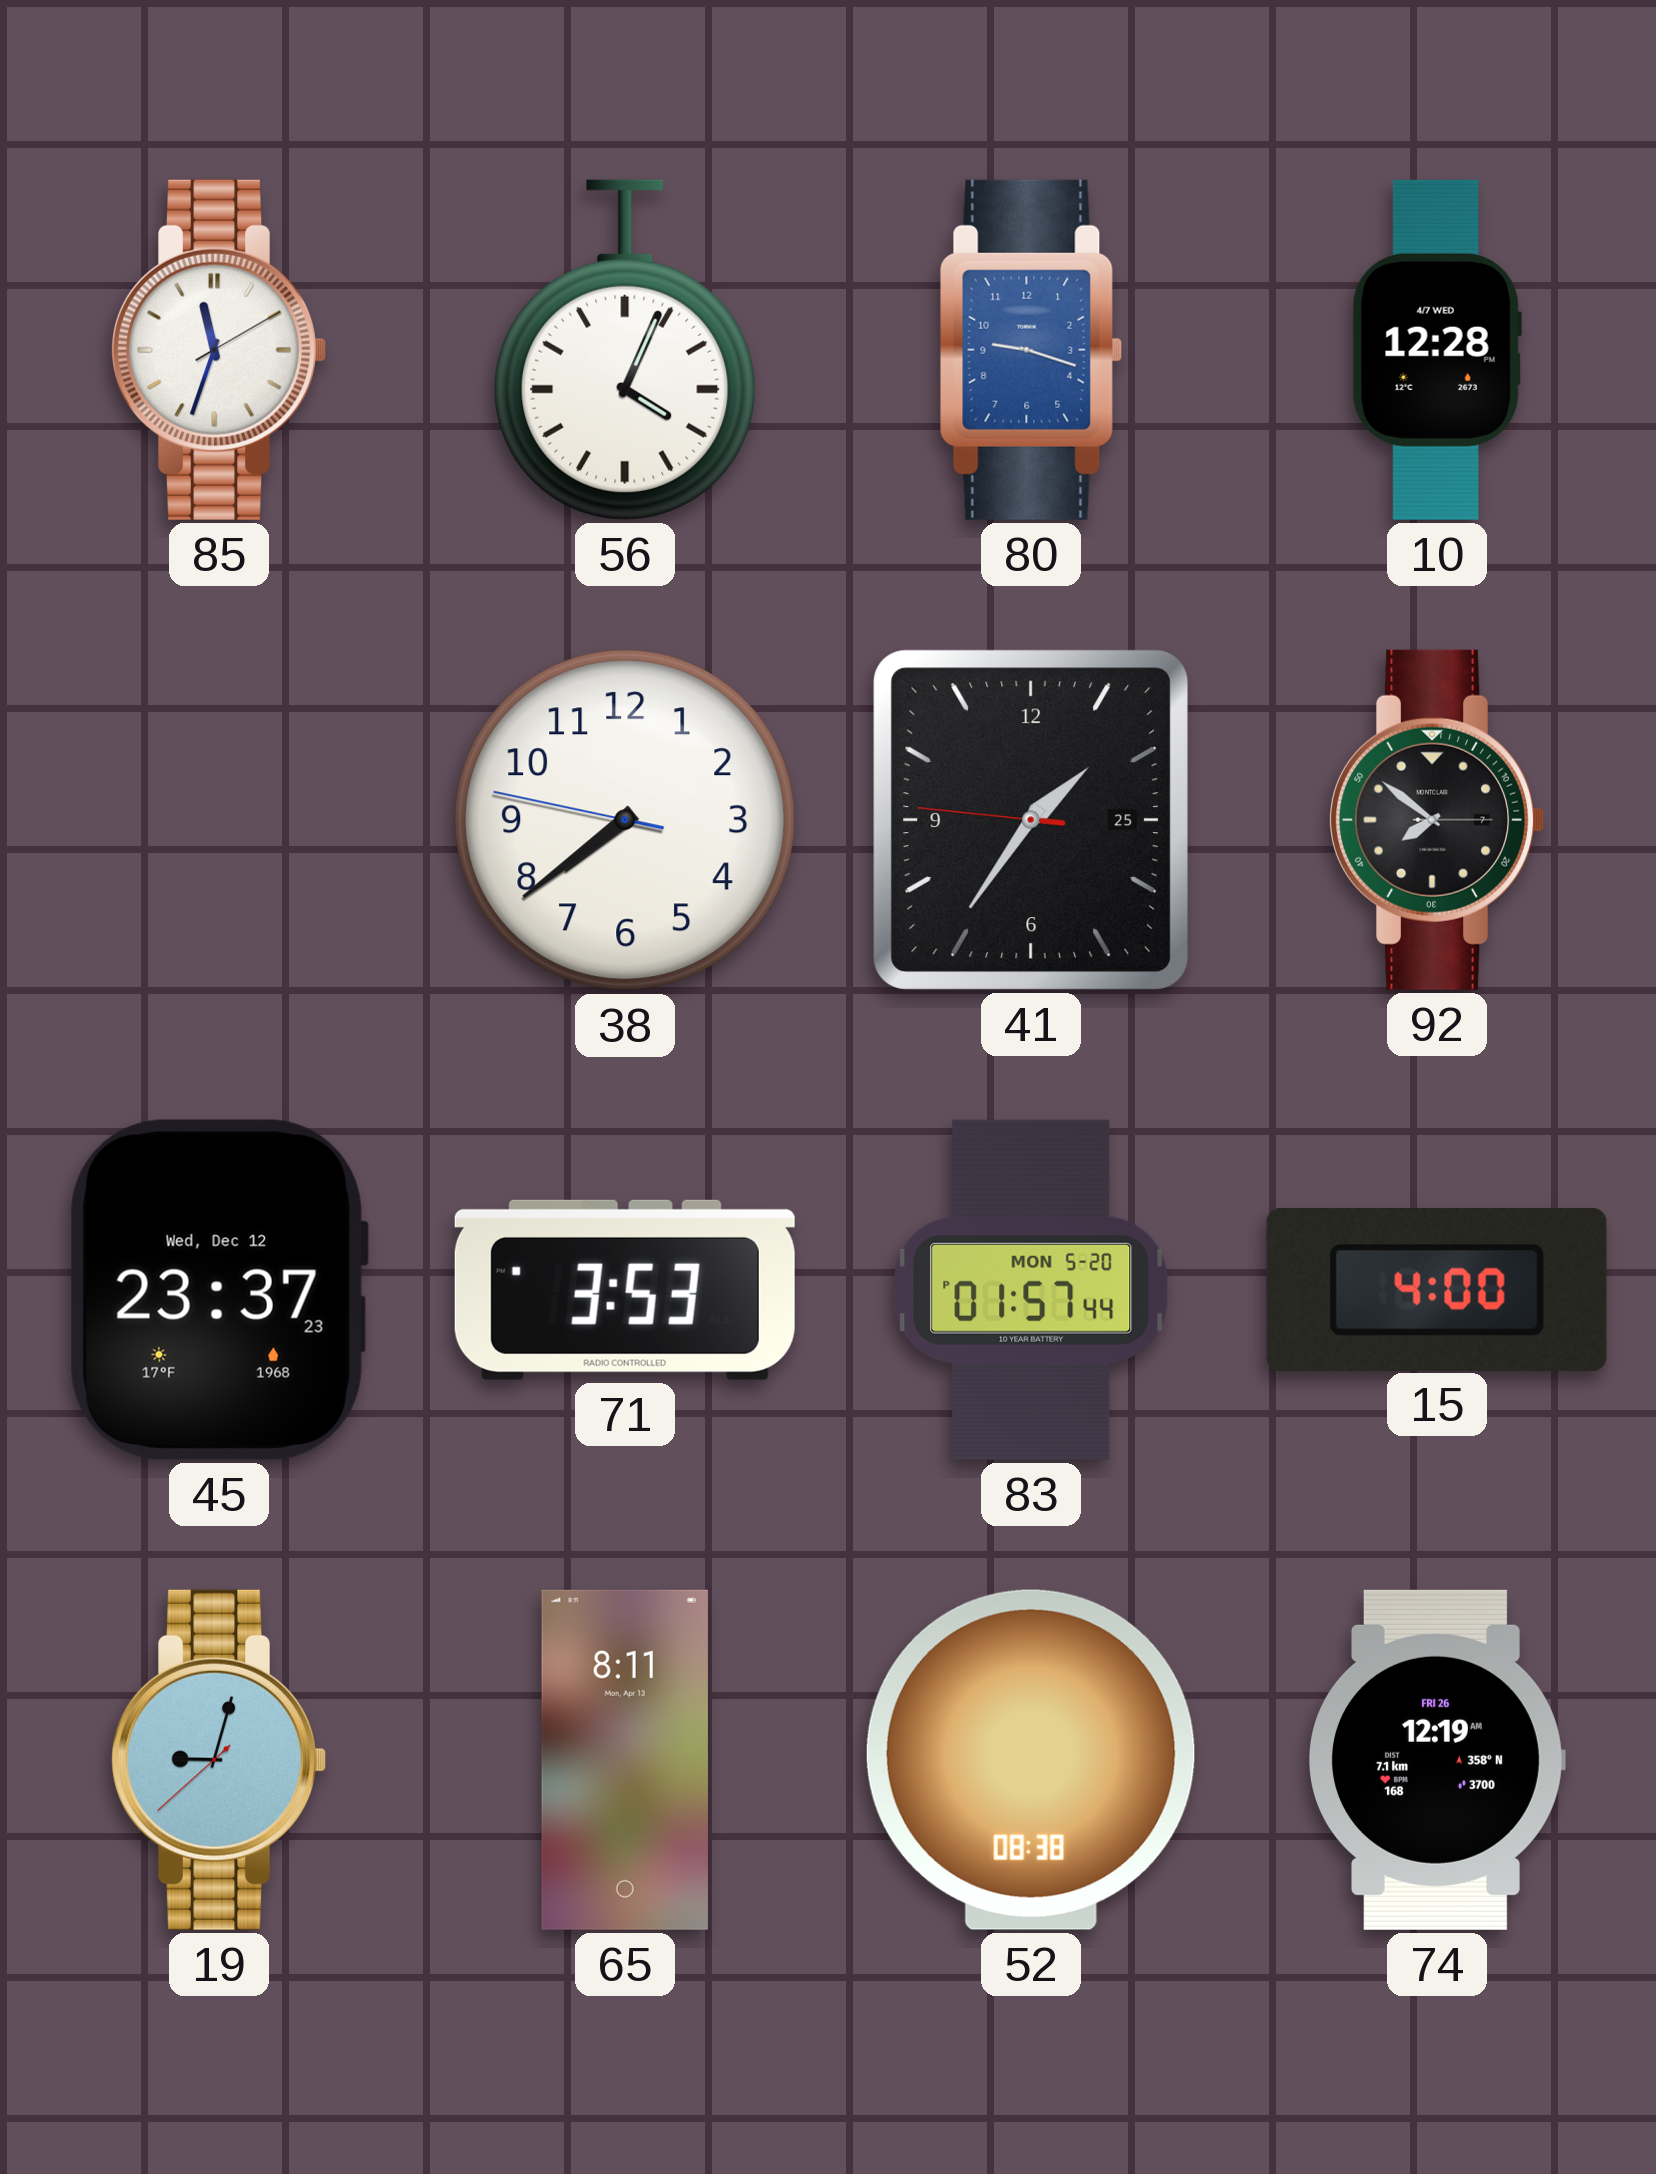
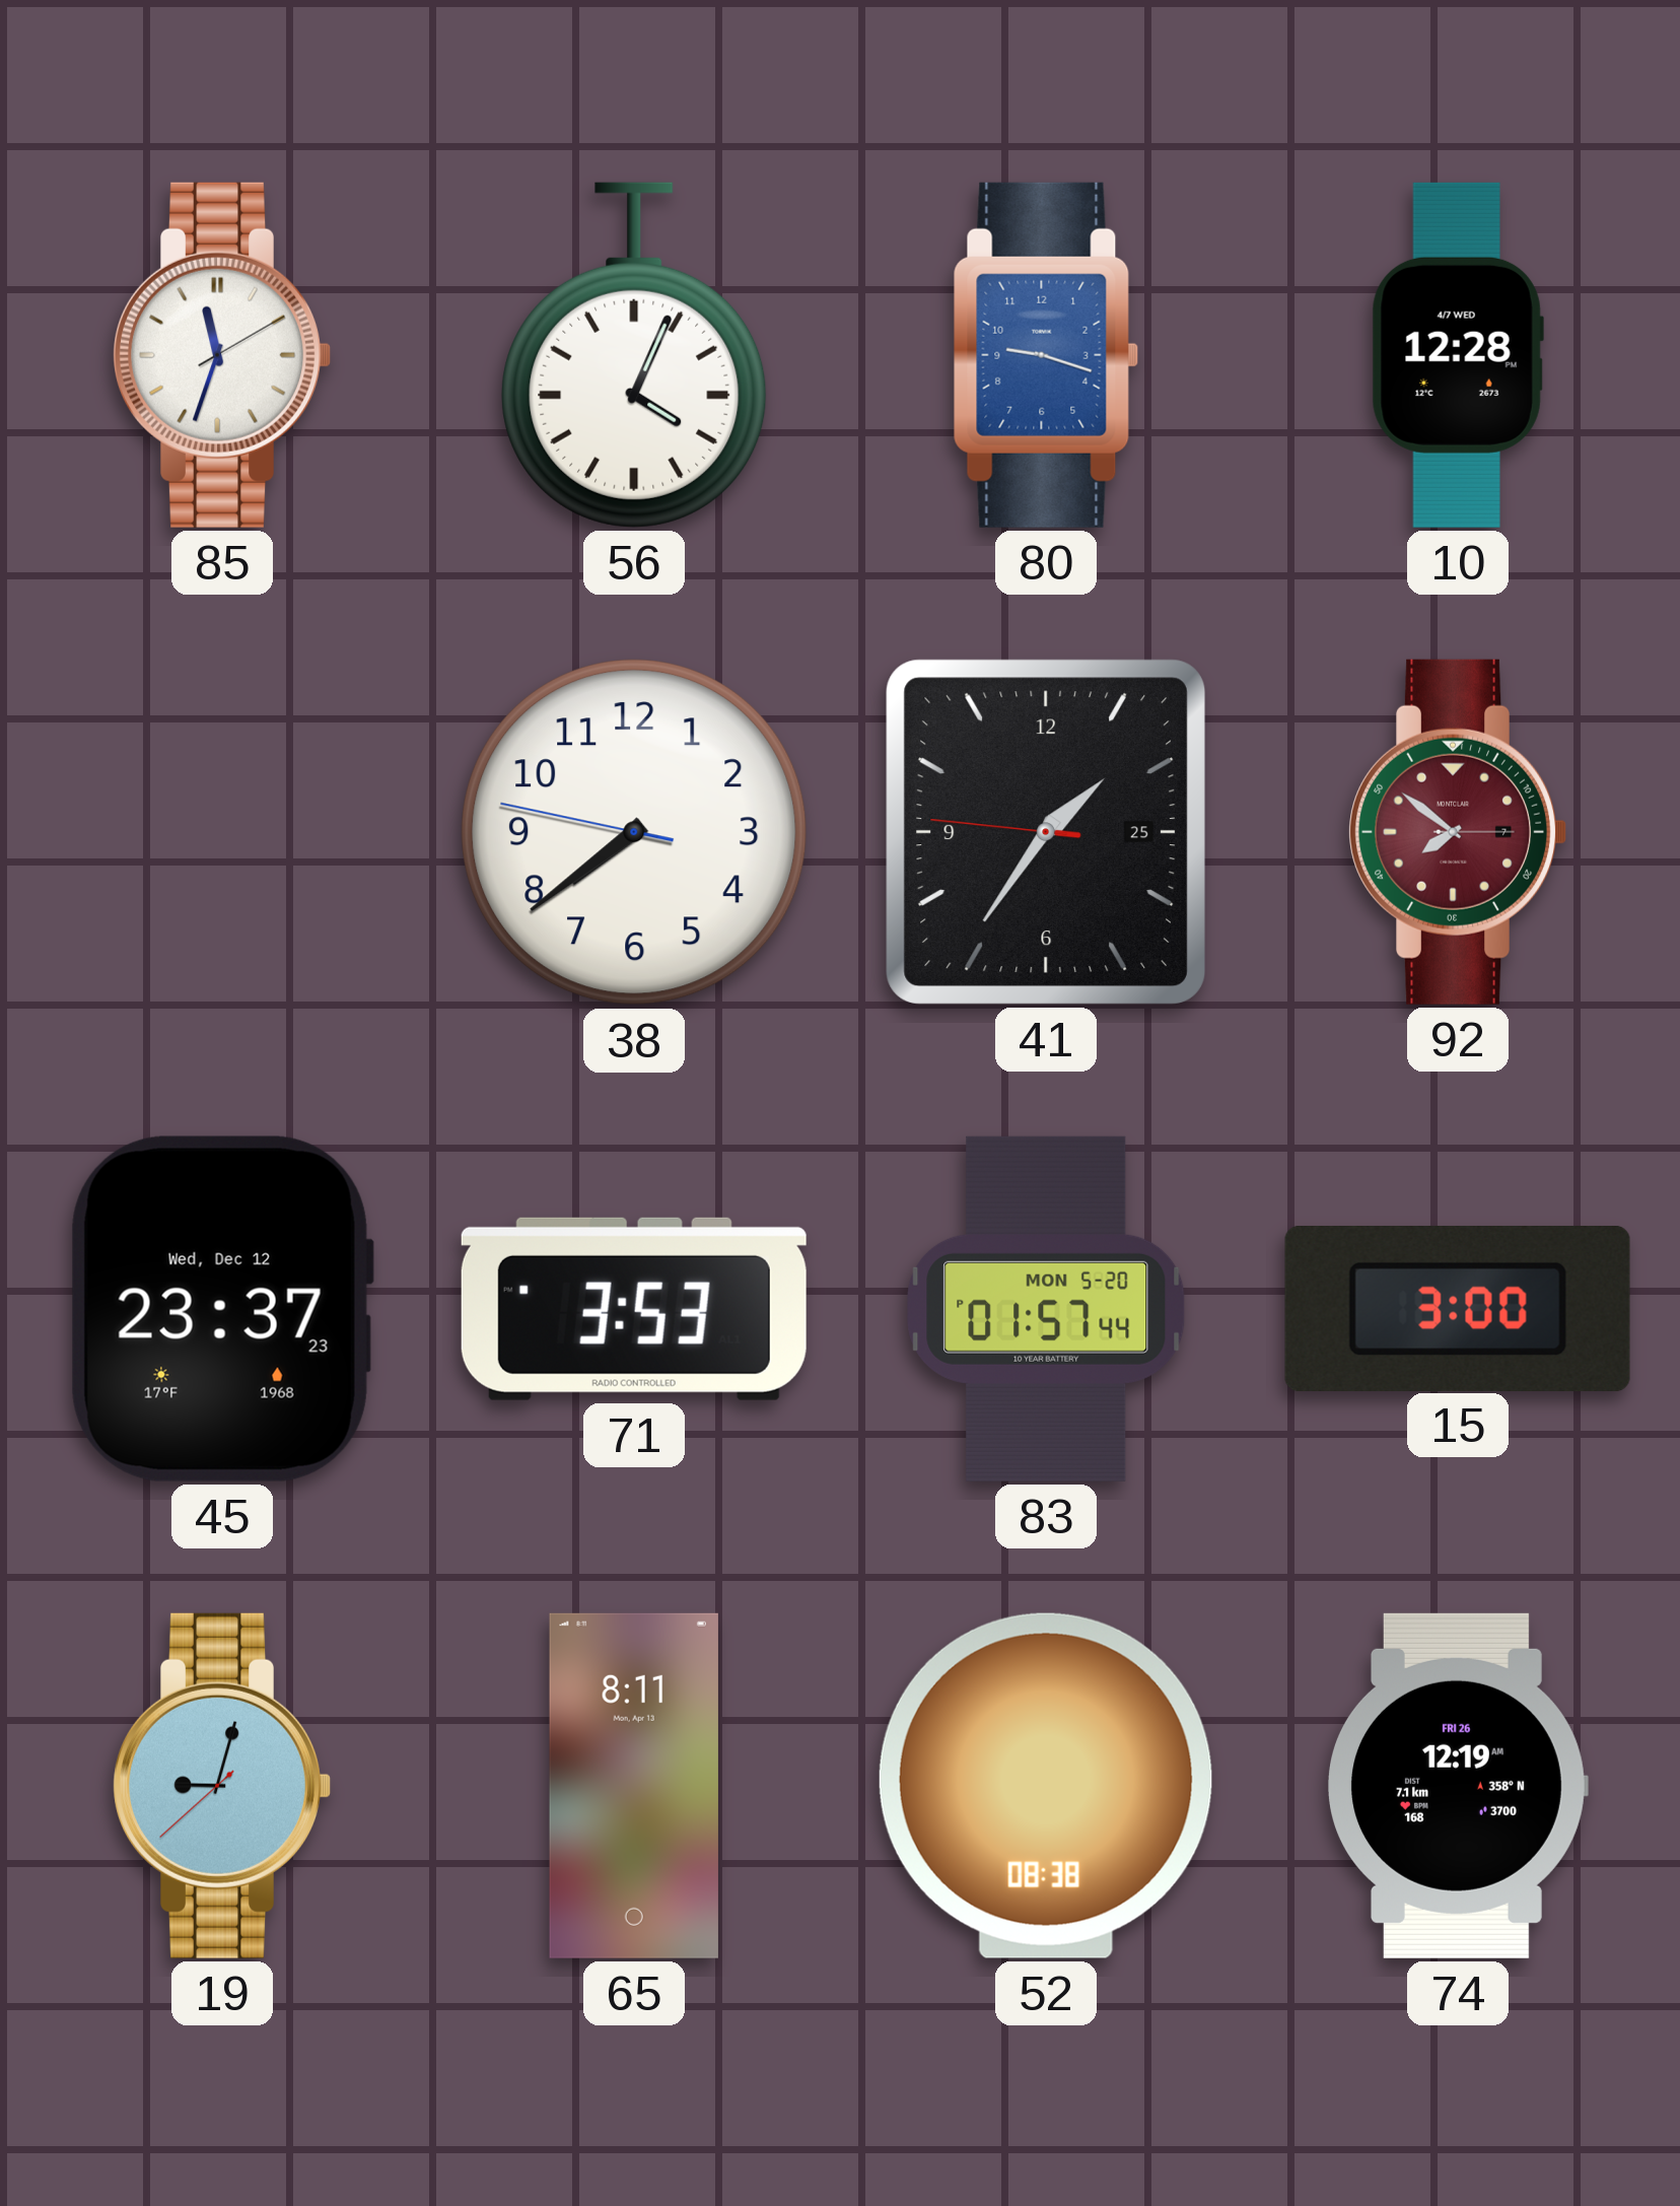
92 dial: black -> burgundy (1457, 832)
15: 4:00 -> 3:00 (1458, 1309)
